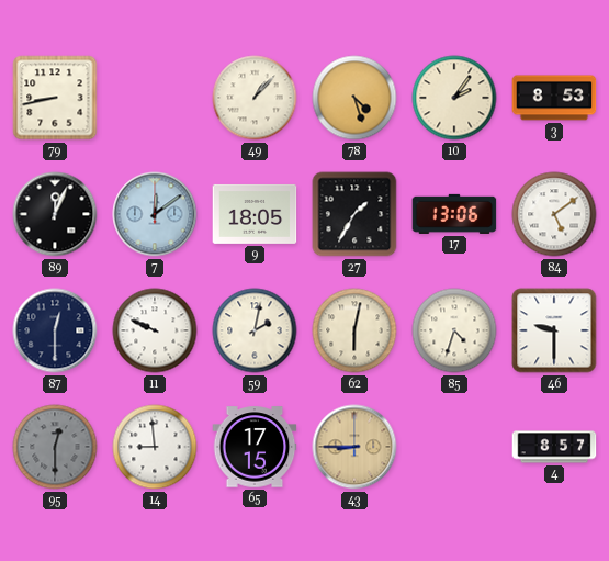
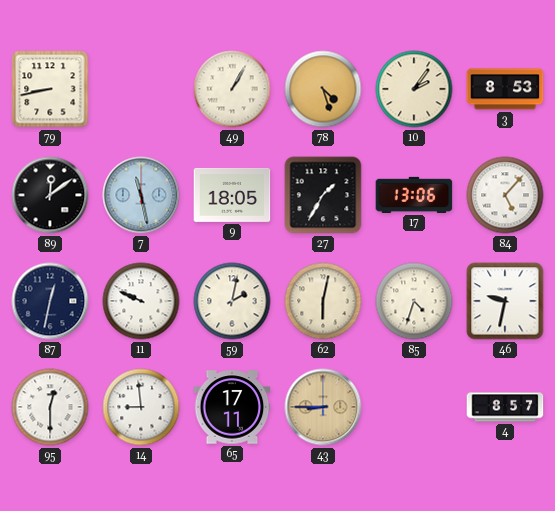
49: 1:07 -> 1:05 (232, 89)
89: 12:04 -> 12:09 (50, 195)
7: 12:09 -> 11:28 (141, 195)
84: 5:09 -> 5:07 (505, 195)
87: 12:30 -> 12:32 (50, 301)
46: 9:30 -> 9:32 (505, 301)
95 dial: grey -> white (50, 407)
65: 17:15 -> 17:11 (232, 407)
